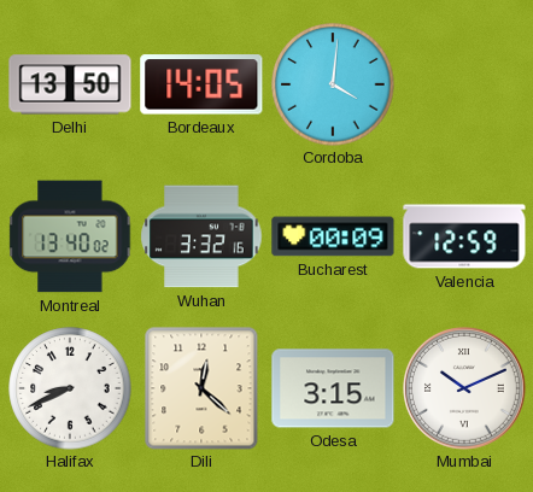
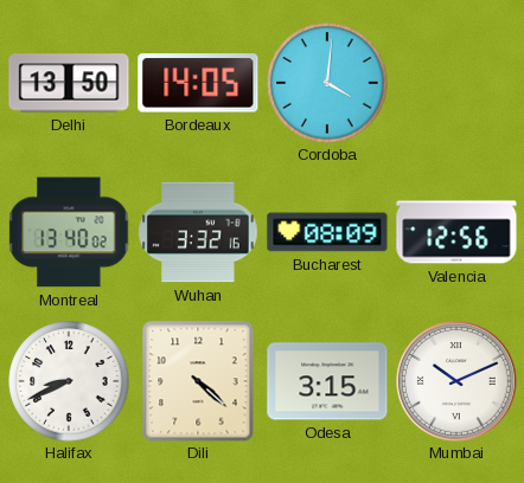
Bucharest: 00:09 -> 08:09 (327, 232)
Valencia: 12:59 -> 12:56 (456, 232)
Dili: 12:22 -> 4:22 (198, 381)
